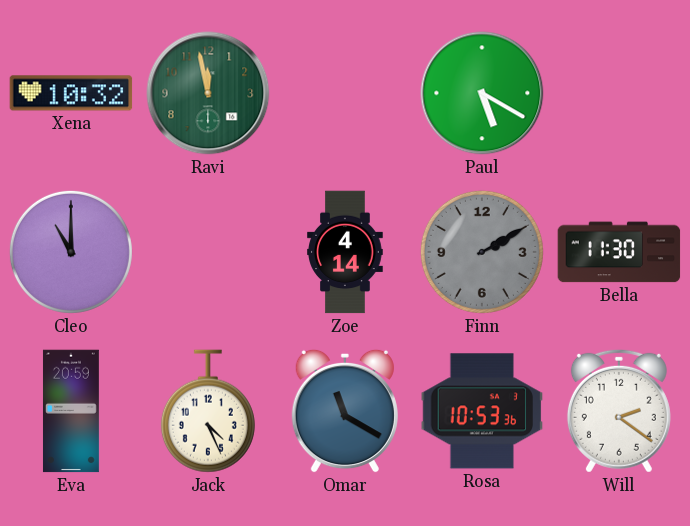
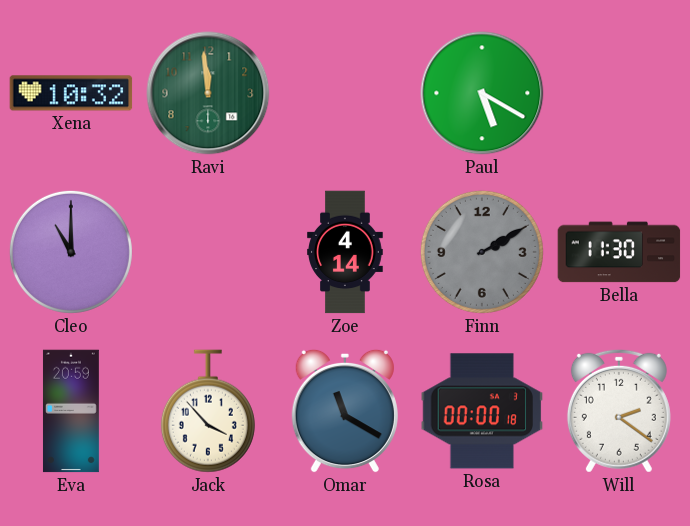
Ravi: 11:58 -> 11:59 (208, 93)
Jack: 4:26 -> 3:53 (208, 411)
Rosa: 10:53 -> 00:00 (482, 411)
